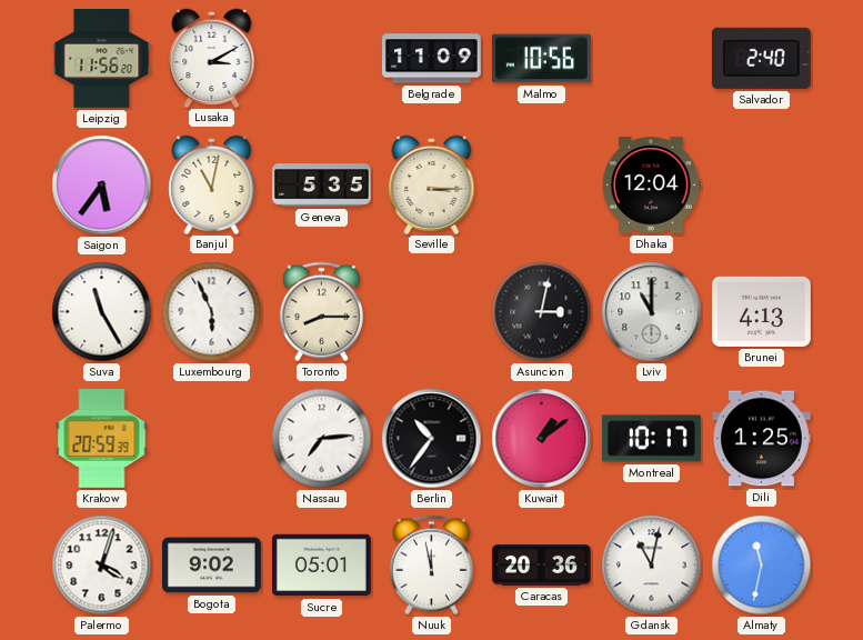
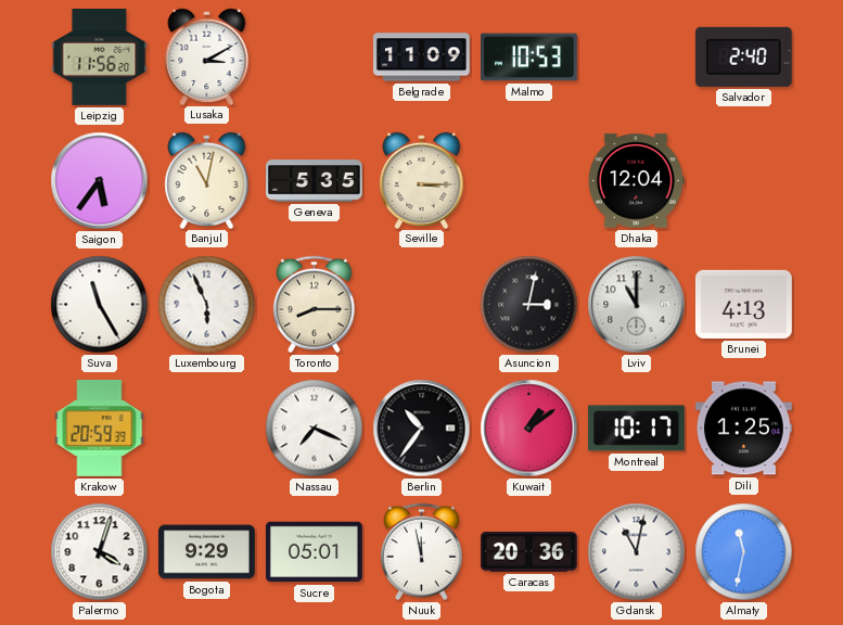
Malmo: 10:56 -> 10:53 (529, 58)
Nassau: 7:14 -> 7:19 (315, 429)
Bogota: 9:02 -> 9:29 (207, 552)
